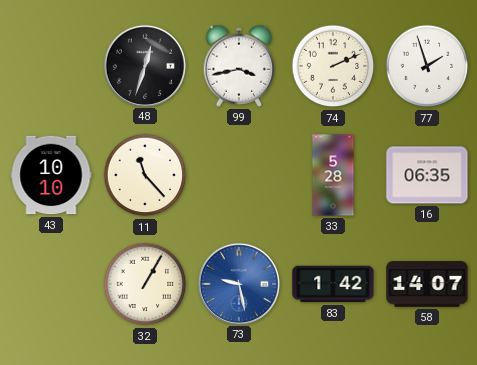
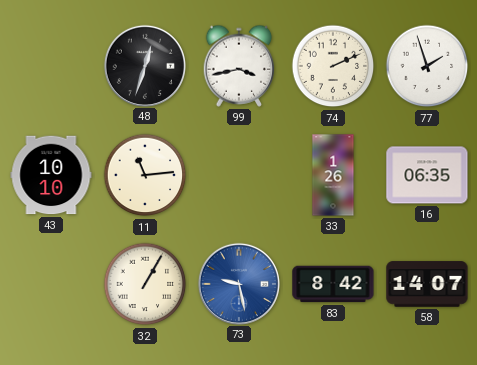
11: 11:23 -> 11:14 (145, 175)
33: 5:28 -> 1:26 (333, 175)
83: 1:42 -> 8:42 (333, 284)
